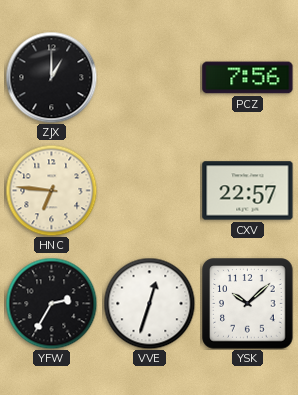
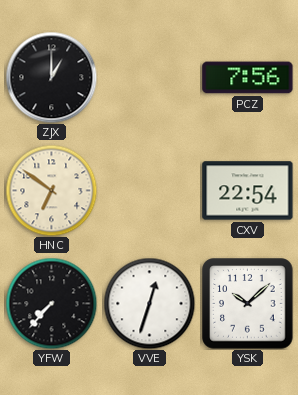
HNC: 6:46 -> 6:51 (51, 190)
CXV: 22:57 -> 22:54 (248, 191)
YFW: 2:35 -> 7:37 (51, 303)
